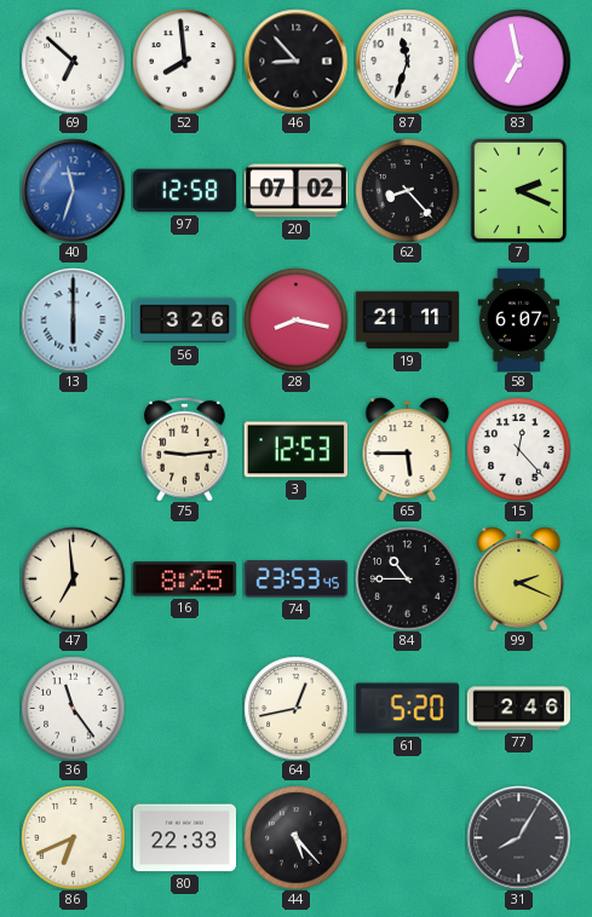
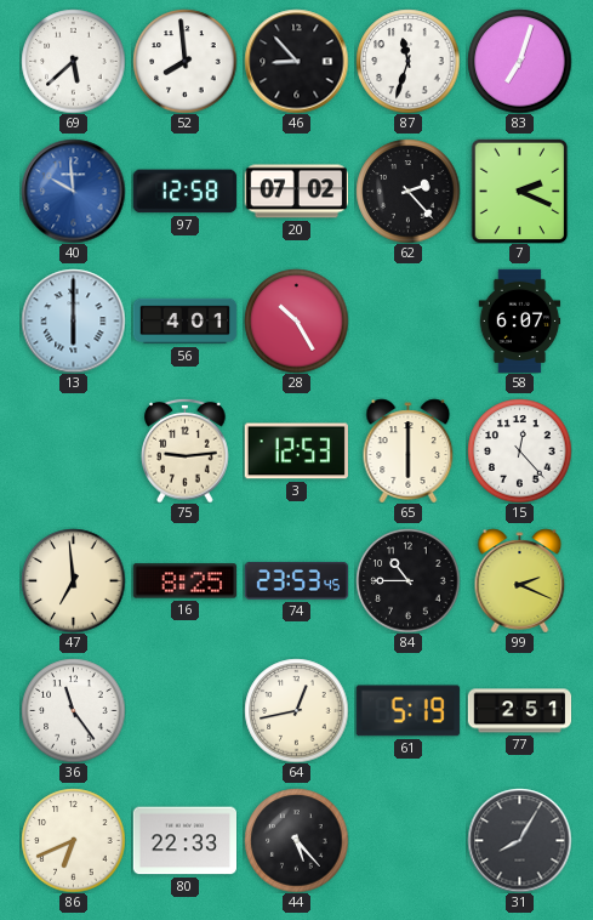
69: 6:52 -> 5:38 (73, 61)
83: 6:58 -> 7:03 (519, 61)
40: 11:33 -> 9:59 (73, 191)
62: 8:23 -> 2:23 (407, 191)
56: 3:26 -> 4:01 (184, 322)
28: 8:17 -> 10:25 (296, 320)
19: 21:11 -> none (407, 321)
65: 5:45 -> 6:00 (409, 450)
61: 5:20 -> 5:19 (407, 711)
77: 2:46 -> 2:51 (519, 711)
